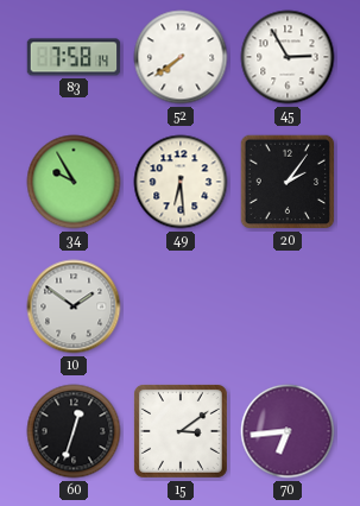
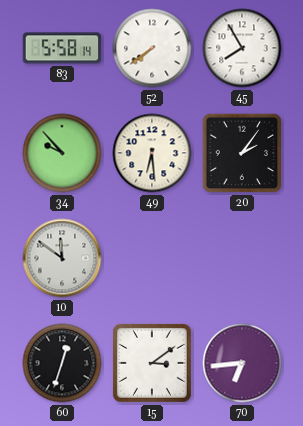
83: 7:58 -> 5:58 (62, 48)
45: 2:55 -> 7:55 (242, 48)
34: 9:55 -> 9:53 (62, 153)
10: 1:51 -> 11:51 (62, 258)
